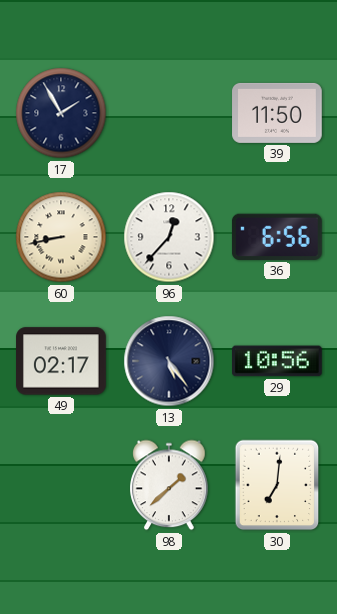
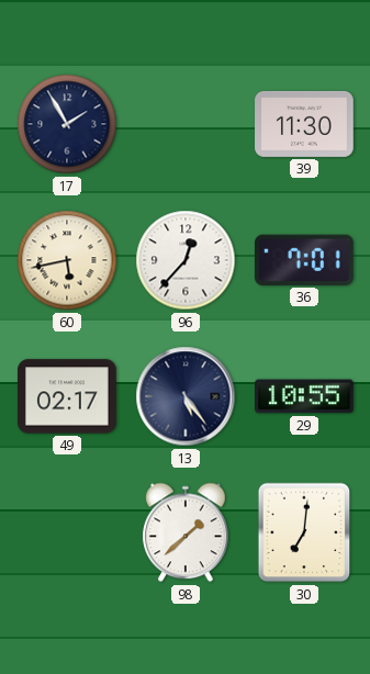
39: 11:50 -> 11:30 (304, 124)
60: 8:43 -> 5:43 (67, 260)
36: 6:56 -> 7:01 (304, 260)
29: 10:56 -> 10:55 (305, 396)
